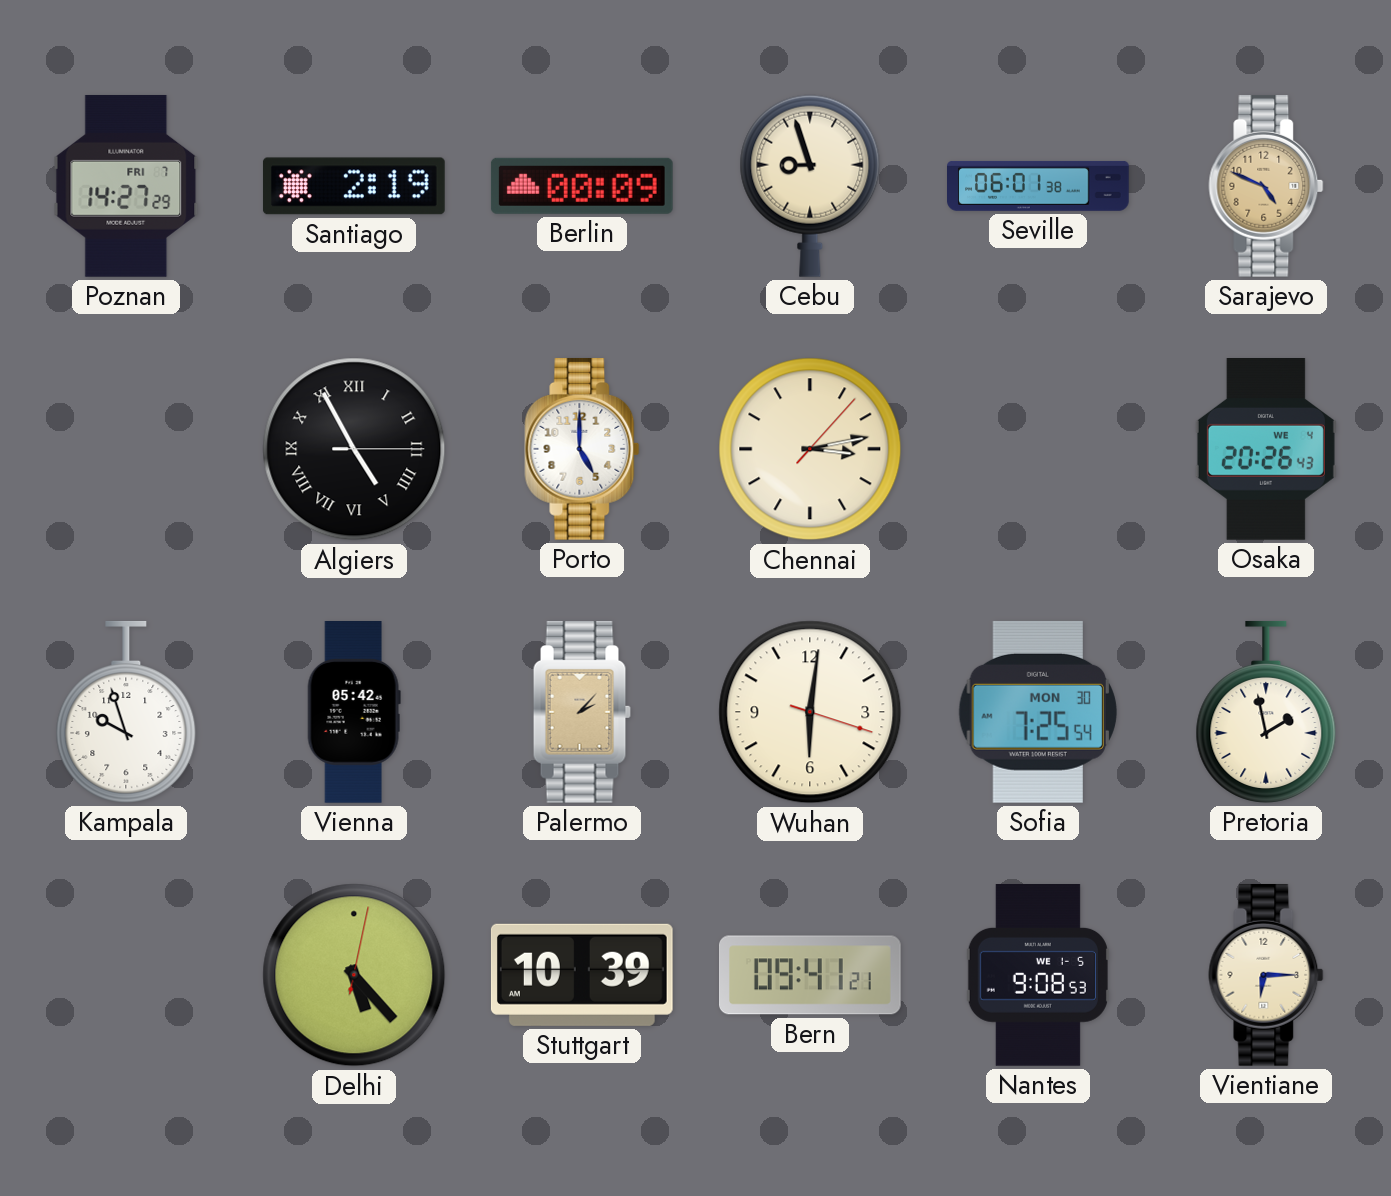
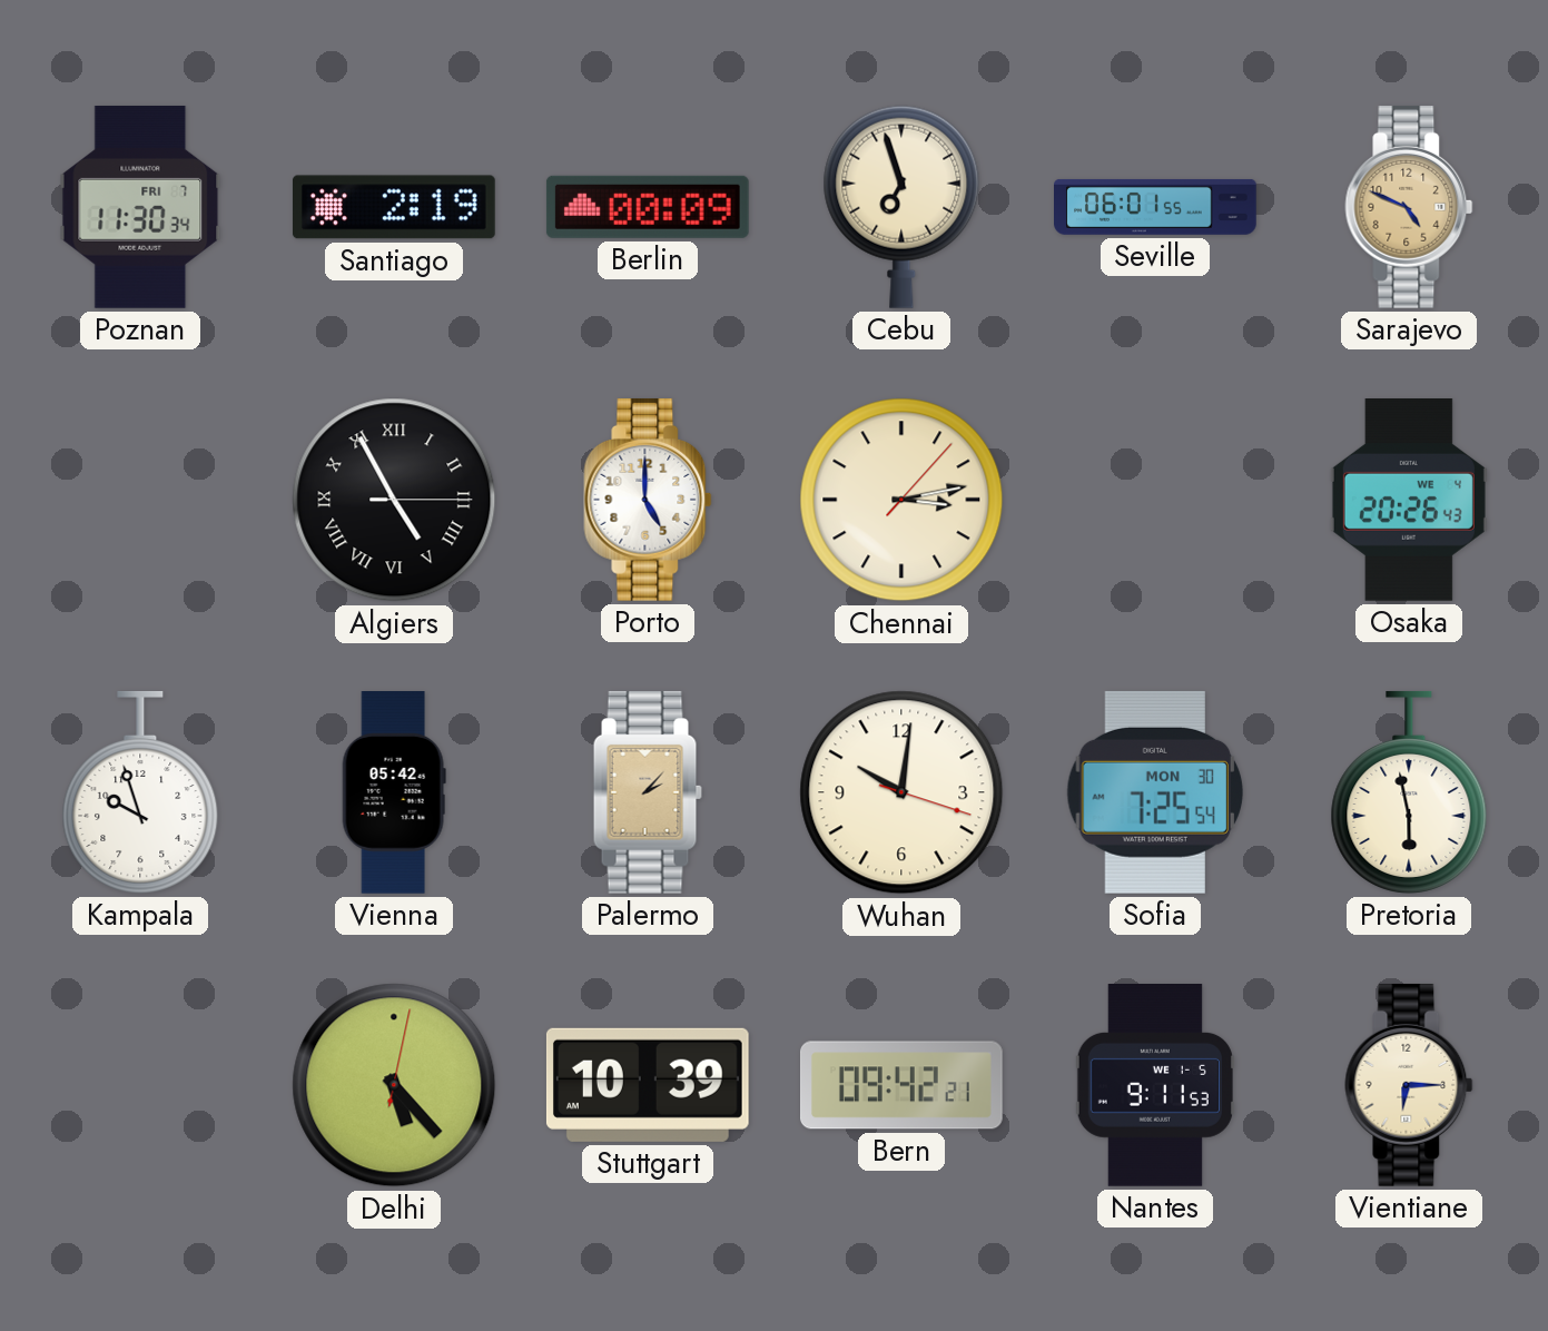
Poznan: 14:27 -> 11:30 (140, 207)
Cebu: 8:57 -> 6:57 (901, 207)
Seville: 06:01:38 -> 06:01:55 (1155, 207)
Wuhan: 6:01 -> 10:01 (901, 792)
Pretoria: 1:58 -> 5:58 (1409, 792)
Bern: 09:41 -> 09:42 (903, 1085)
Nantes: 9:08 -> 9:11 (1155, 1086)
